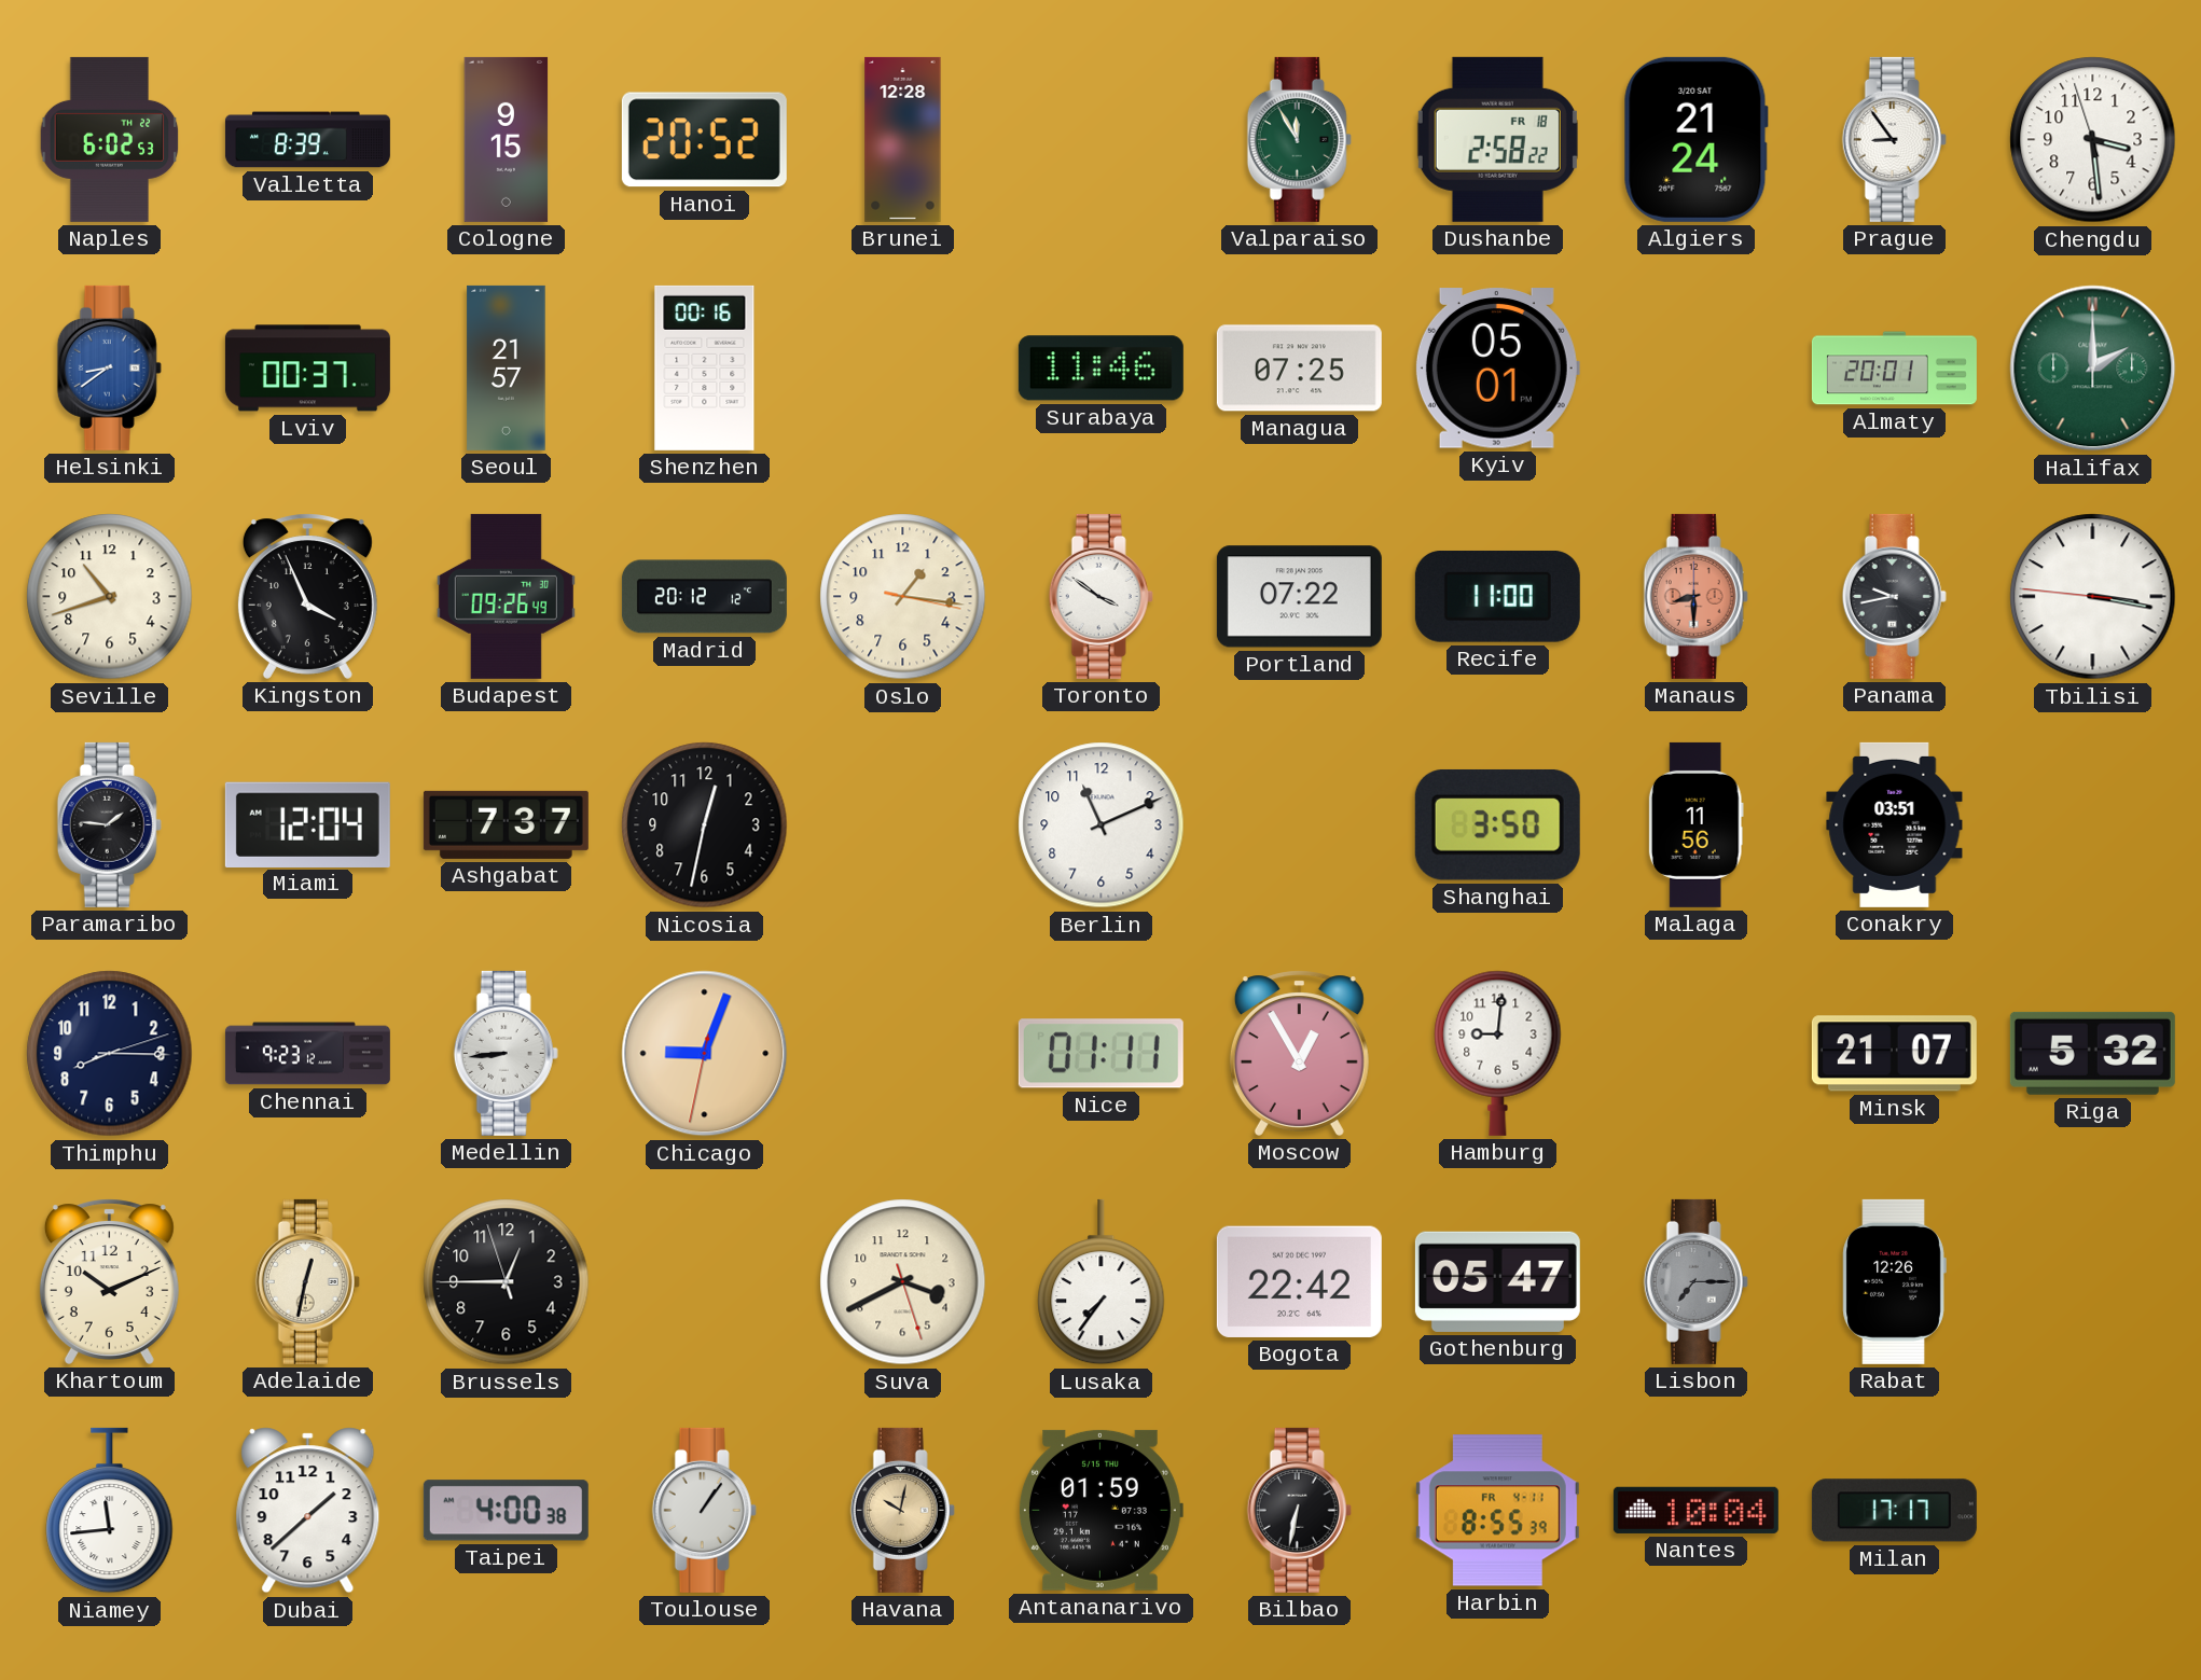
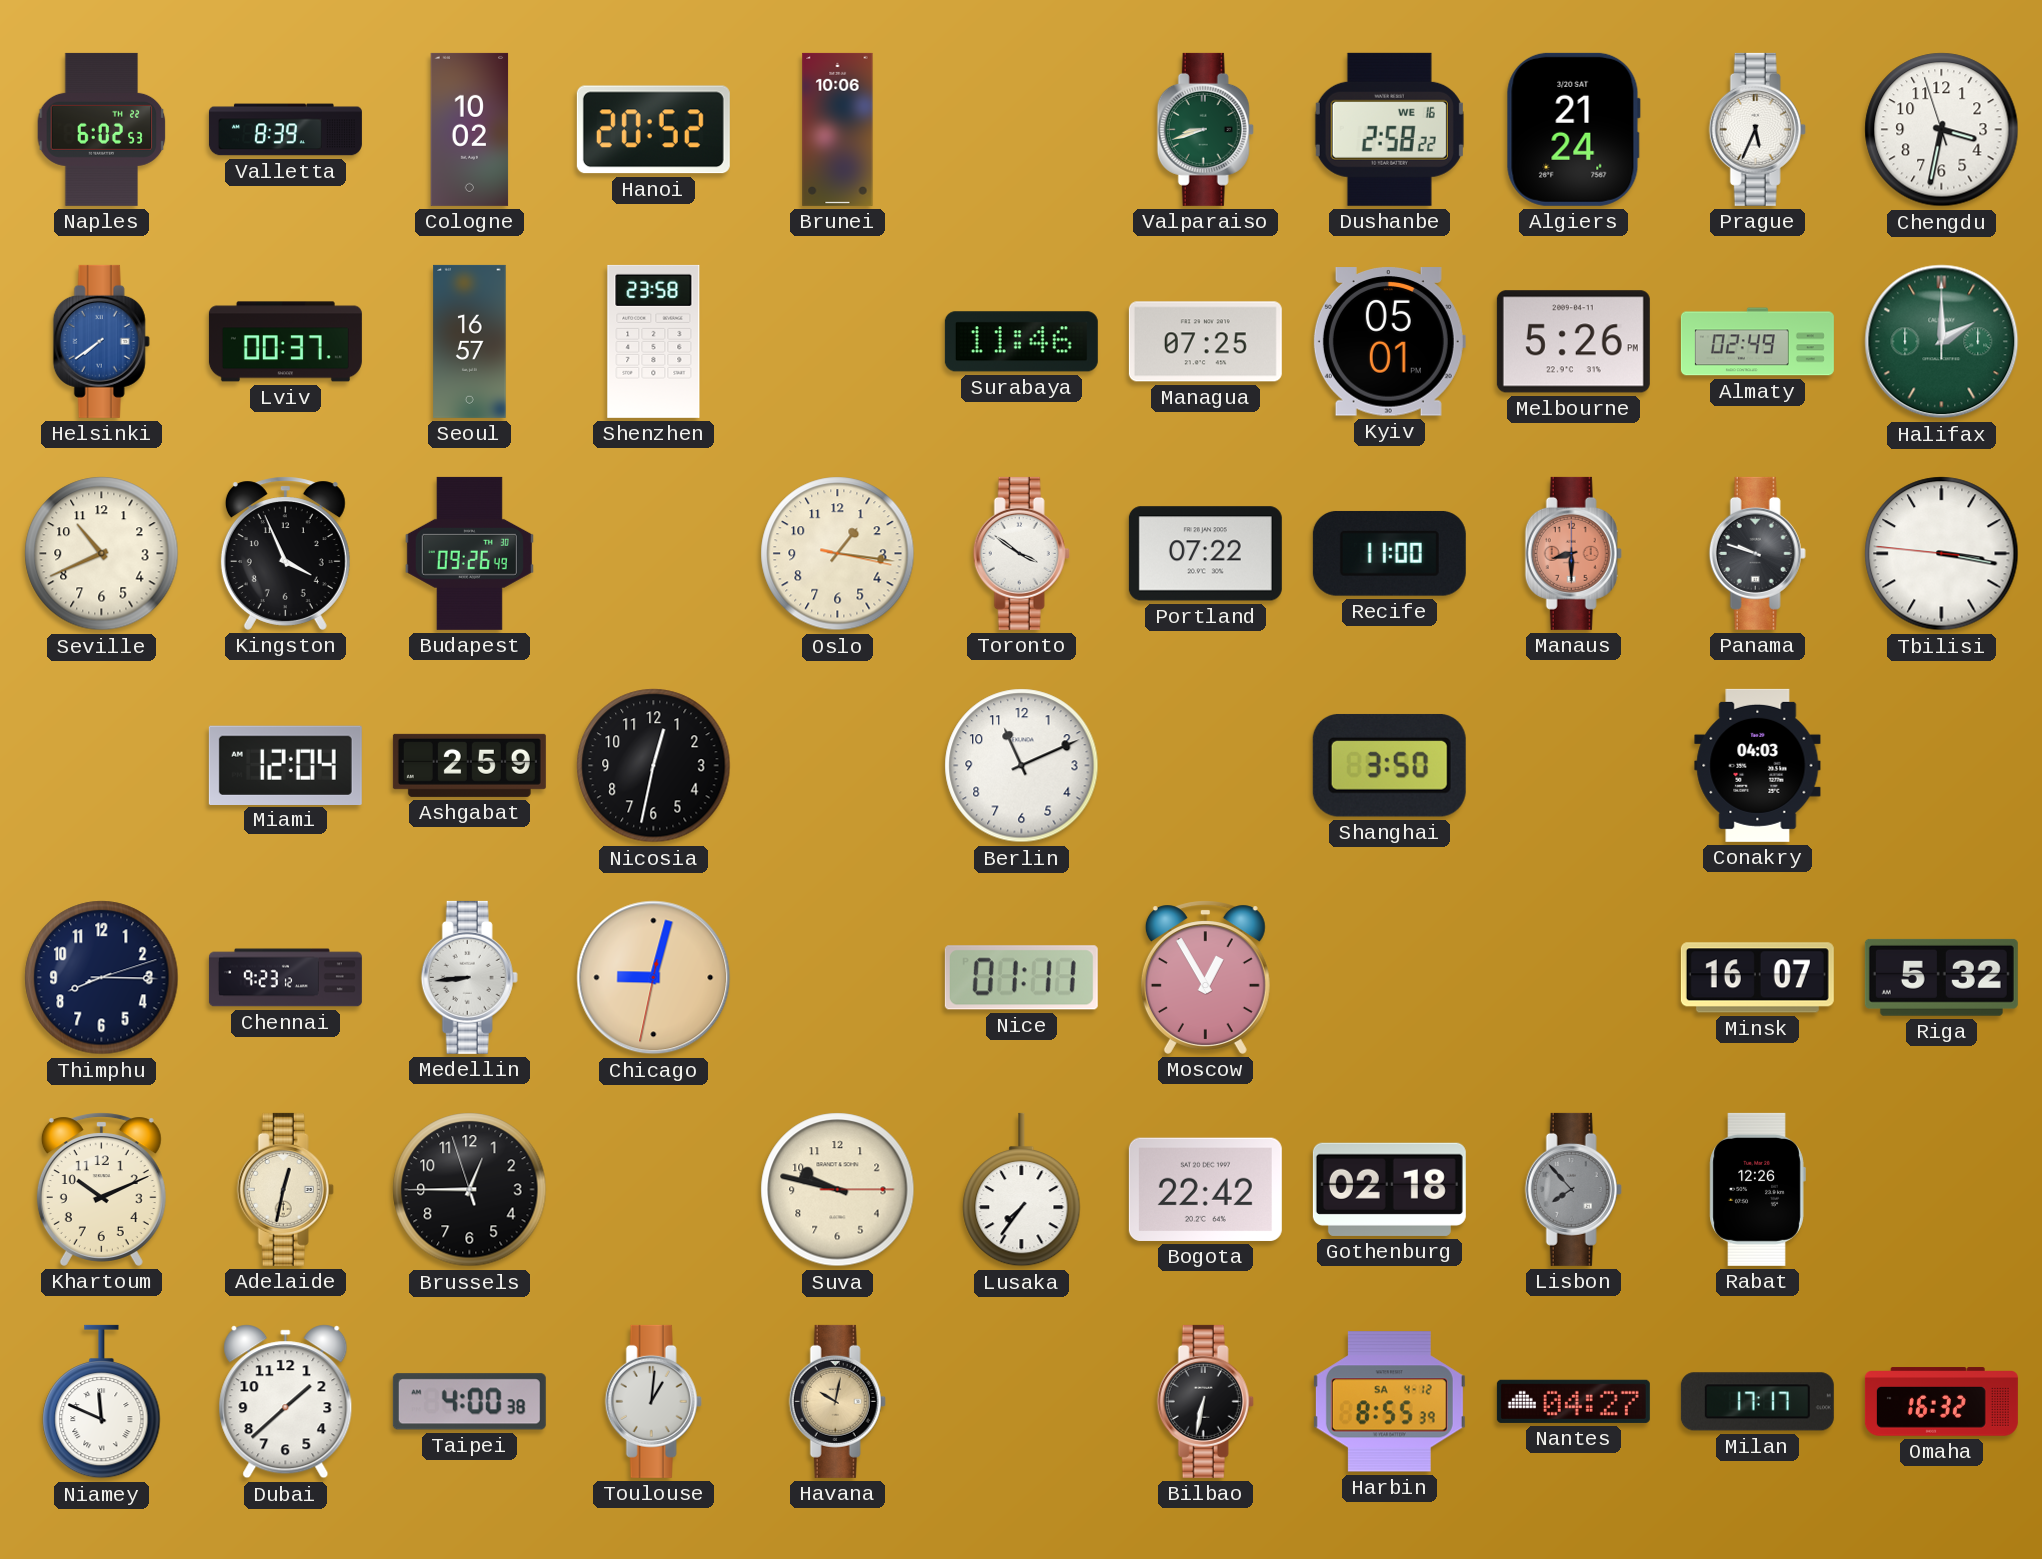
Cologne: 9:15 -> 10:02 (470, 129)
Brunei: 12:28 -> 10:06 (838, 129)
Valparaiso: 11:55 -> 8:42 (1205, 129)
Dushanbe date: FR 18 -> WE 16 (1389, 129)
Prague: 8:54 -> 5:34 (1757, 129)
Chengdu: 3:28 -> 3:31 (1942, 130)
Helsinki: 8:39 -> 7:39 (101, 341)
Seoul: 21:57 -> 16:57 (470, 341)
Shenzhen: 00:16 -> 23:58 (654, 341)
Melbourne: none -> 5:26 (1573, 342)
Almaty: 20:01 -> 02:49 (1757, 342)
Seville: 10:42 -> 10:41 (102, 554)
Madrid: 20:12 -> none (704, 597)
Panama: 9:43 -> 9:48 (1757, 553)
Paramaribo: 1:46 -> none (109, 824)
Ashgabat: 7:37 -> 2:59 (469, 765)
Malaga: 11:56 -> none (1695, 824)
Conakry: 03:51 -> 04:03 (1758, 765)
Chicago: 9:03 -> 9:02 (654, 978)
Hamburg: 9:01 -> none (1498, 1053)
Minsk: 21:07 -> 16:07 (1757, 978)
Suva: 3:40 -> 9:47 (838, 1190)
Gothenburg: 05:47 -> 02:18 (1389, 1189)
Lisbon: 7:15 -> 7:53 (1573, 1189)
Niamey: 11:44 -> 11:49 (102, 1402)
Toulouse: 1:06 -> 1:01 (653, 1401)
Antananarivo: 01:59 -> none (1102, 1510)
Harbin date: FR 4-11 -> SA 4-12 (1389, 1402)
Nantes: 10:04 -> 04:27 (1573, 1401)
Omaha: none -> 16:32 (1941, 1402)
